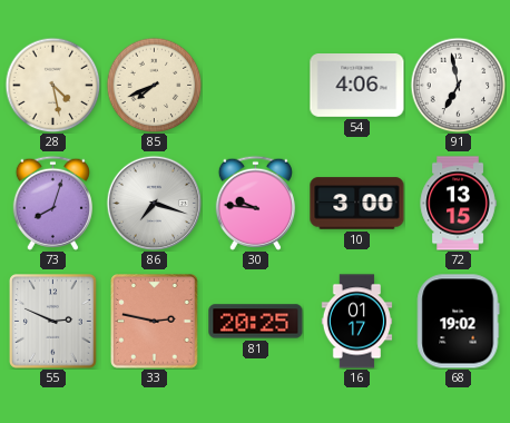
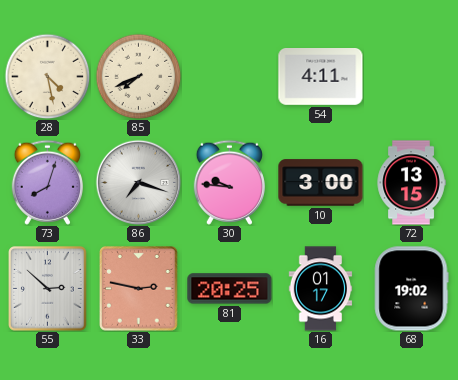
54: 4:06 -> 4:11 (321, 77)
91: 6:58 -> none (458, 85)
55: 2:49 -> 2:52 (48, 289)
